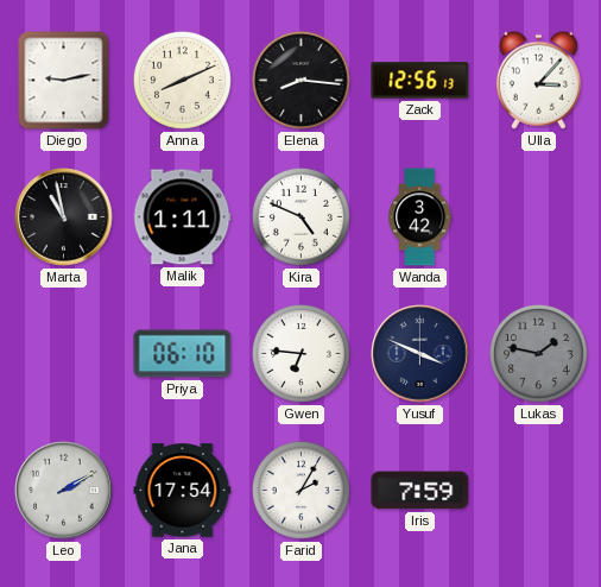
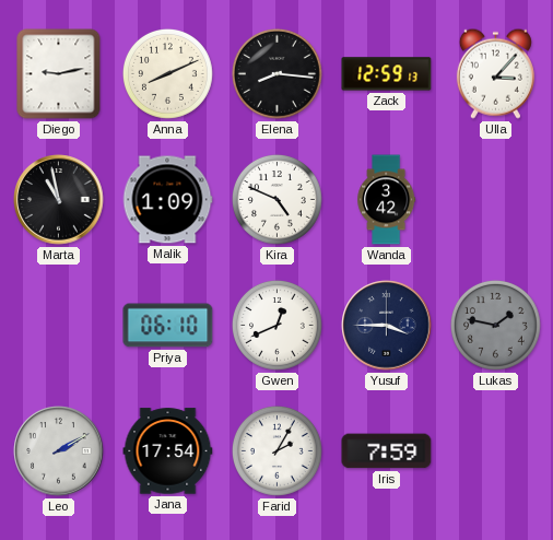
Zack: 12:56 -> 12:59 (387, 74)
Malik: 1:11 -> 1:09 (167, 200)
Gwen: 6:46 -> 12:41 (276, 325)
Yusuf: 3:49 -> 3:45 (387, 326)
